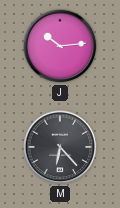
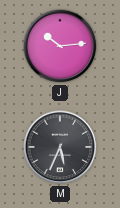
M: 6:23 -> 5:34 (60, 147)
